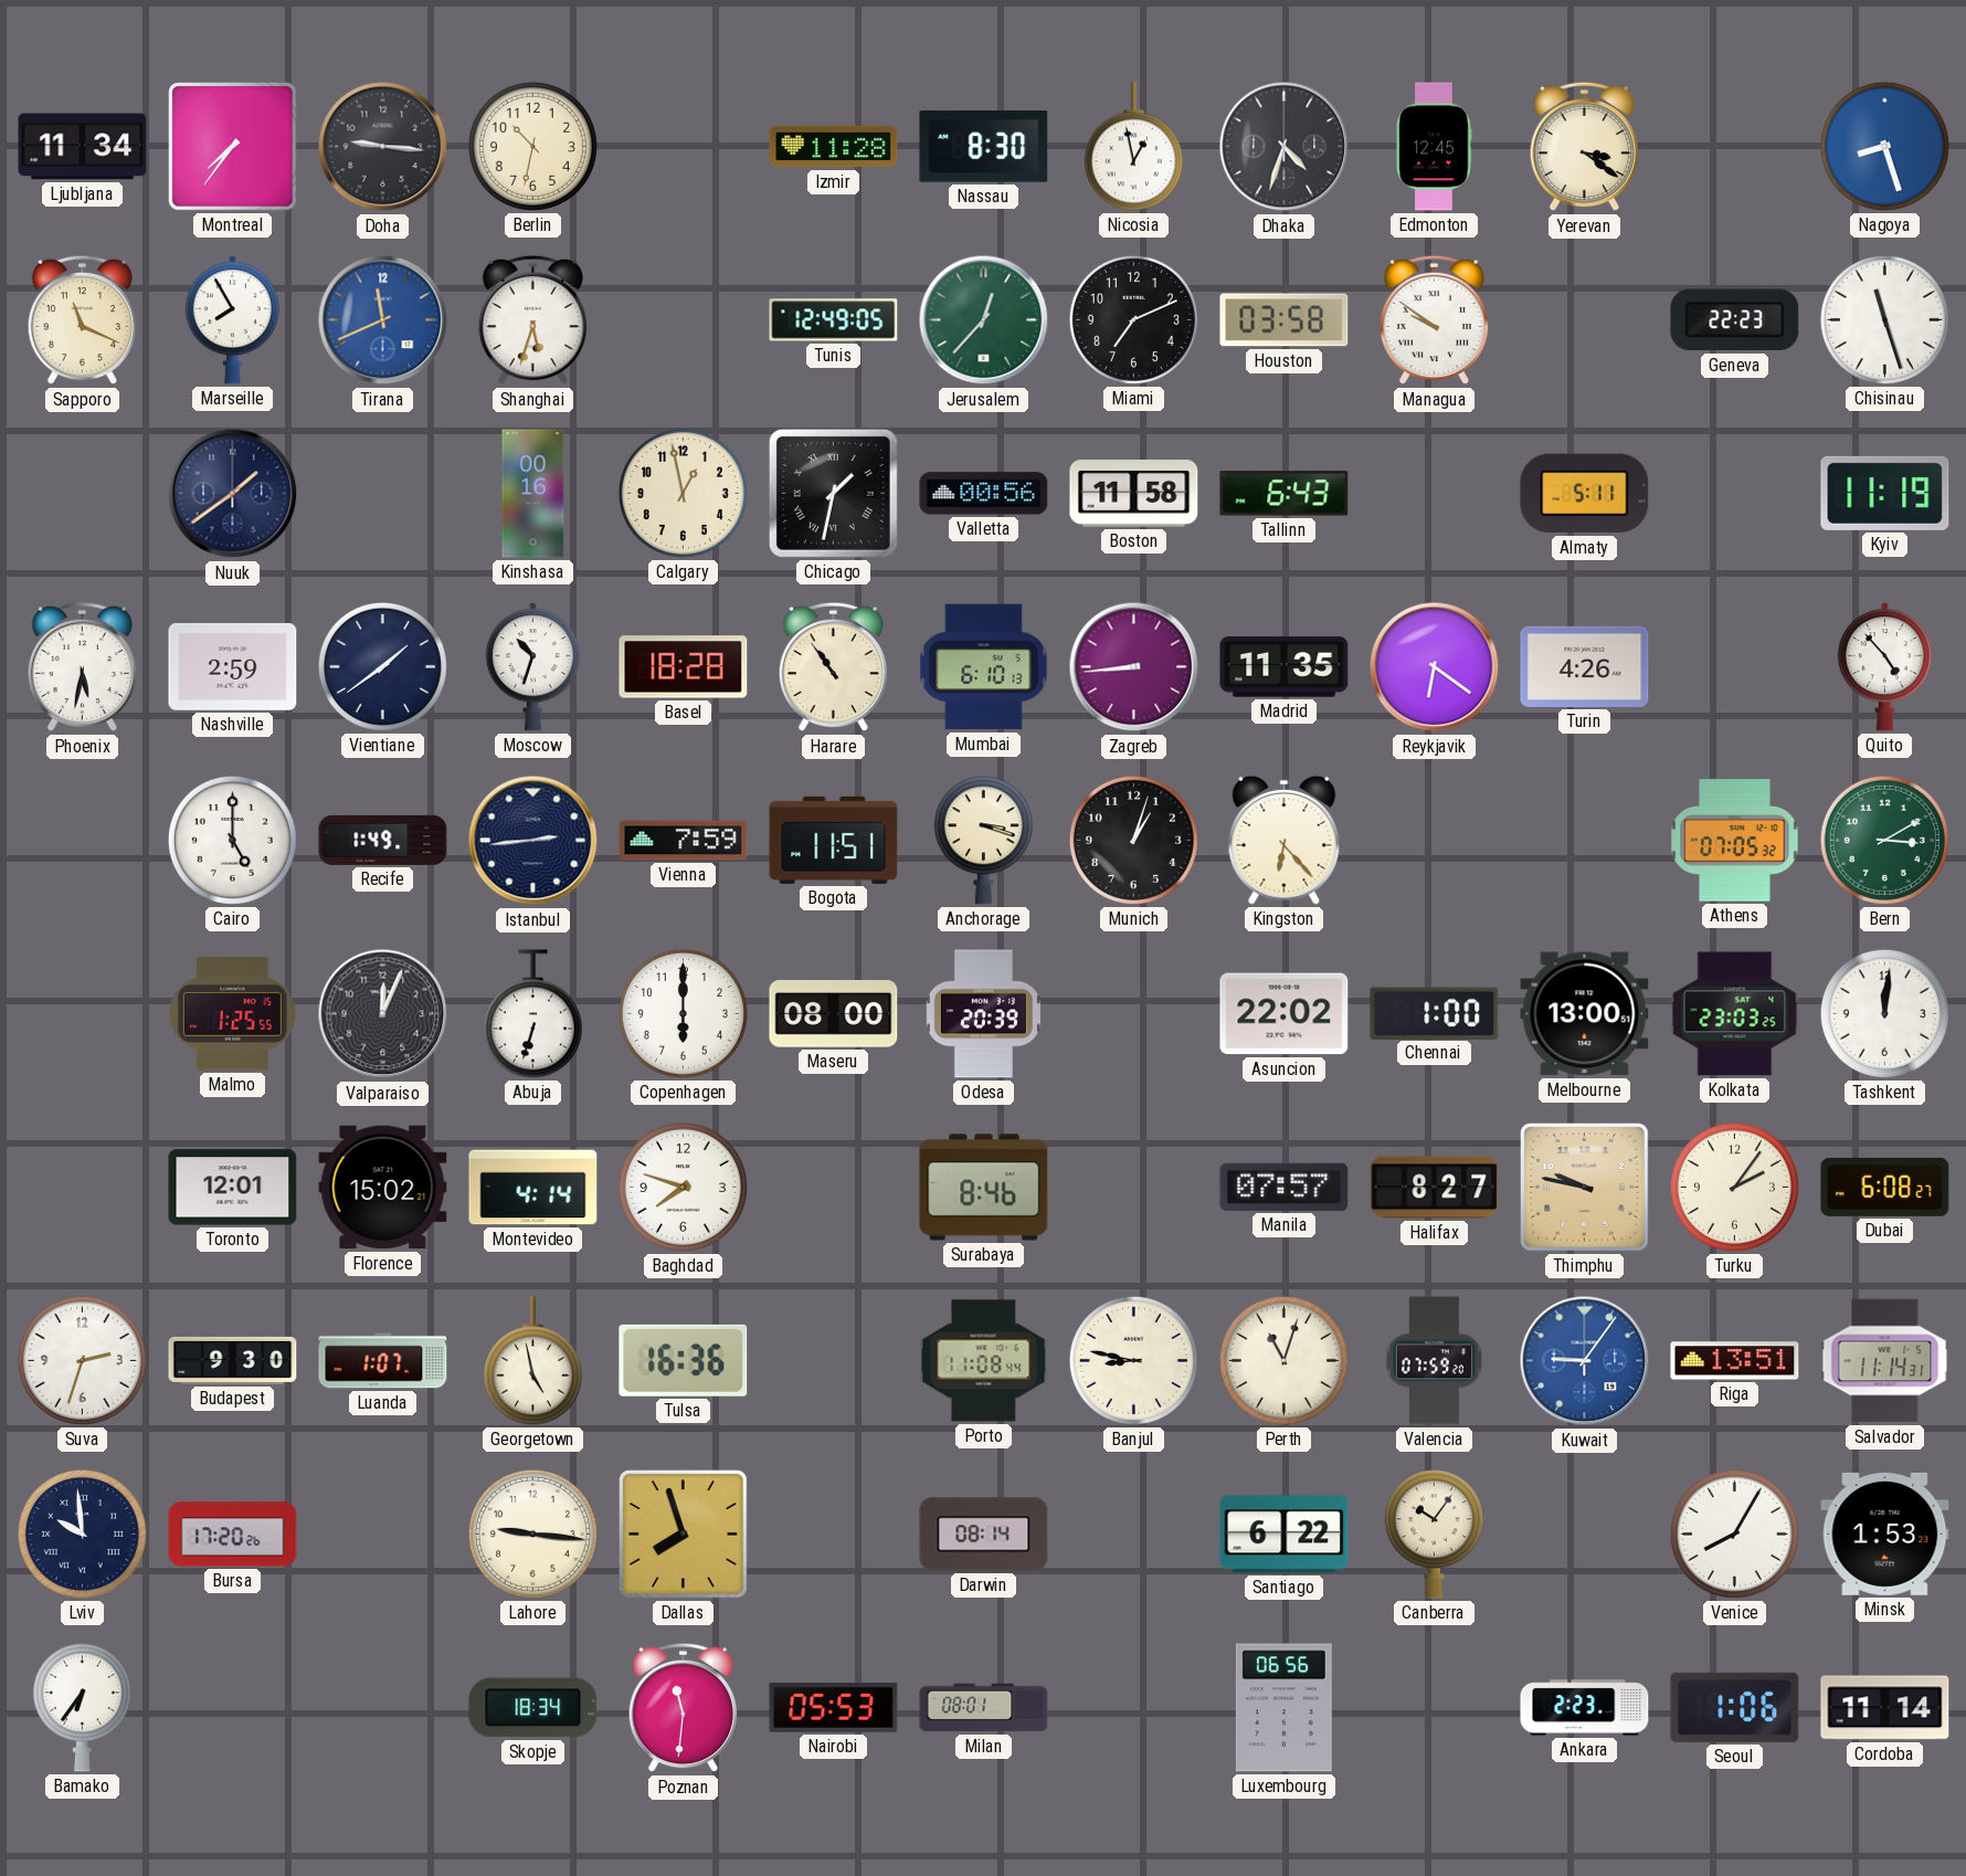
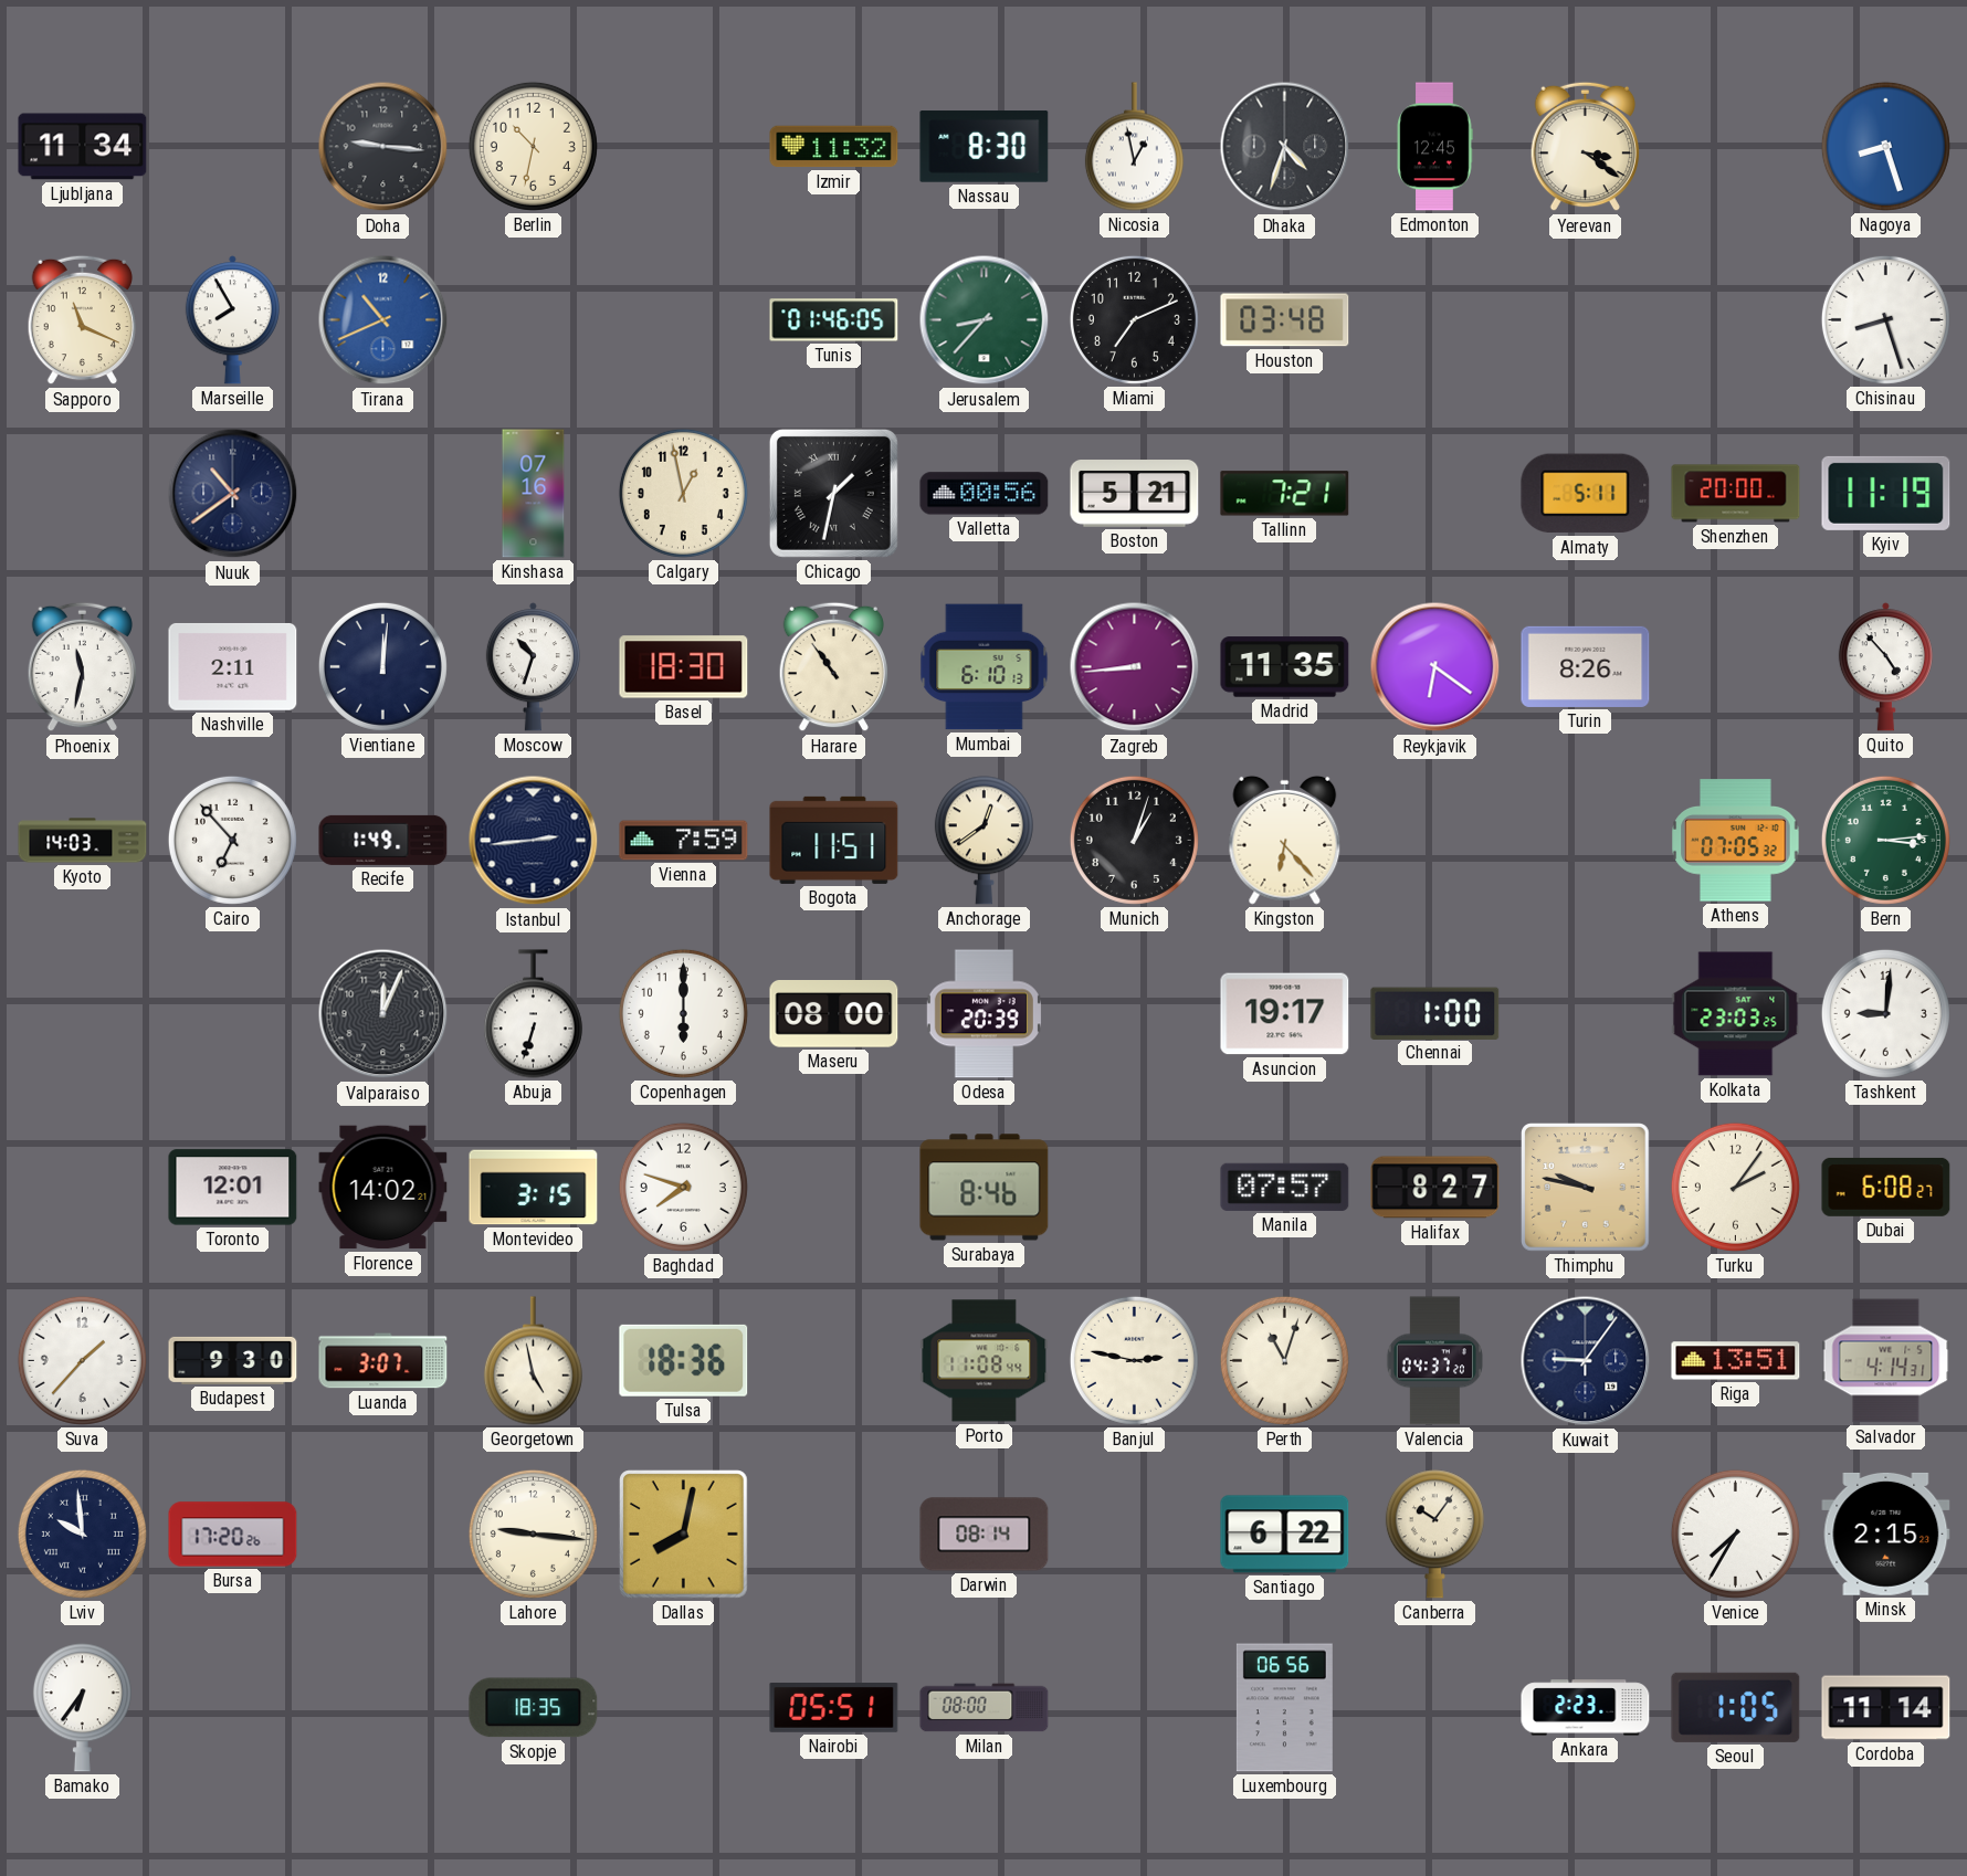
Montreal: 7:36 -> none (233, 147)
Izmir: 11:28 -> 11:32 (834, 147)
Tirana: 11:41 -> 10:41 (383, 320)
Shanghai: 5:33 -> none (533, 320)
Tunis: 12:49 -> 01:46 (834, 320)
Jerusalem: 12:37 -> 8:37 (985, 320)
Houston: 03:58 -> 03:48 (1285, 320)
Managua: 9:51 -> none (1435, 320)
Geneva: 22:23 -> none (1735, 320)
Chisinau: 11:27 -> 8:27 (1885, 319)
Nuuk: 1:39 -> 10:39 (233, 494)
Kinshasa: 00:16 -> 07:16 (534, 494)
Boston: 11:58 -> 5:21 (1135, 494)
Tallinn: 6:43 -> 7:21 (1285, 494)
Shenzhen: none -> 20:00 (1736, 494)
Phoenix: 5:32 -> 11:32 (83, 667)
Nashville: 2:59 -> 2:11 (233, 666)
Vientiane: 1:39 -> 12:01 (382, 666)
Basel: 18:28 -> 18:30 (684, 667)
Turin: 4:26 -> 8:26 (1586, 666)
Kyoto: none -> 14:03 (83, 841)
Cairo: 5:00 -> 6:53 (232, 840)
Anchorage: 3:18 -> 12:39 (983, 841)
Bern: 3:10 -> 3:14 (1885, 840)
Malmo: 1:25 -> none (232, 1014)
Asuncion: 22:02 -> 19:17 (1285, 1014)
Melbourne: 13:00 -> none (1585, 1014)
Tashkent: 12:01 -> 9:01 (1885, 1013)
Florence: 15:02 -> 14:02 (383, 1188)
Montevideo: 4:14 -> 3:15 (534, 1188)
Suva: 2:33 -> 1:37 (82, 1360)
Luanda: 1:07 -> 3:07 (383, 1361)
Tulsa: 16:36 -> 18:36 (684, 1360)
Banjul: 8:47 -> 2:47 (1134, 1360)
Valencia: 07:59 -> 04:37 (1434, 1361)
Kuwait dial: blue -> navy (1586, 1361)
Salvador: 11:14 -> 4:14 (1886, 1361)
Dallas: 7:57 -> 8:02 (684, 1535)
Venice: 8:05 -> 7:35 (1735, 1534)
Minsk: 1:53 -> 2:15 (1886, 1534)
Skopje: 18:34 -> 18:35 (534, 1708)
Poznan: 11:31 -> none (684, 1708)
Nairobi: 05:53 -> 05:51 (834, 1708)
Milan: 08:01 -> 08:00 (985, 1708)
Seoul: 1:06 -> 1:05 (1736, 1707)
